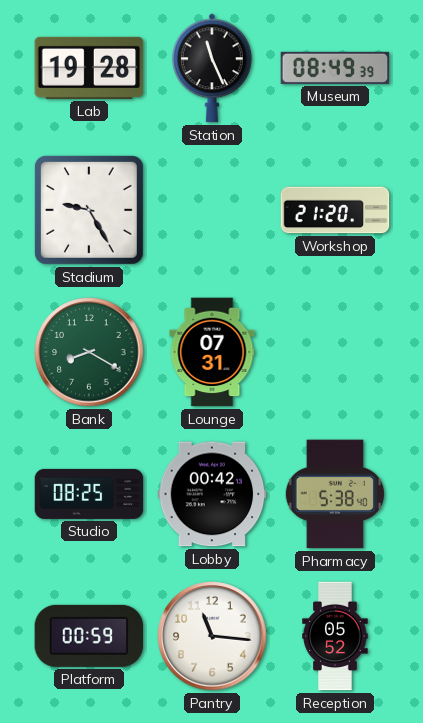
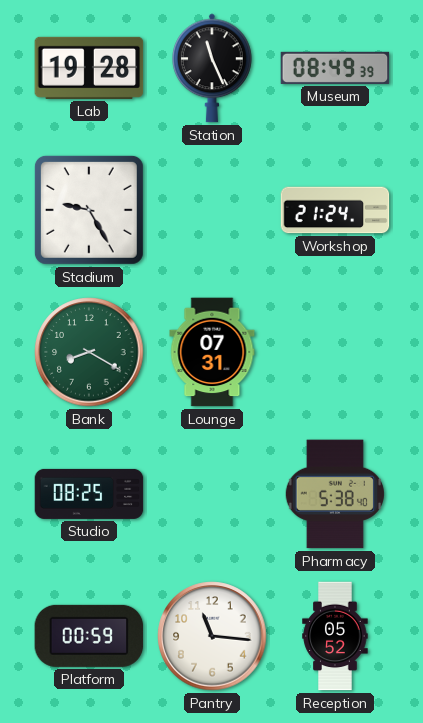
Workshop: 21:20 -> 21:24 (335, 210)
Lobby: 00:42 -> none (212, 494)
